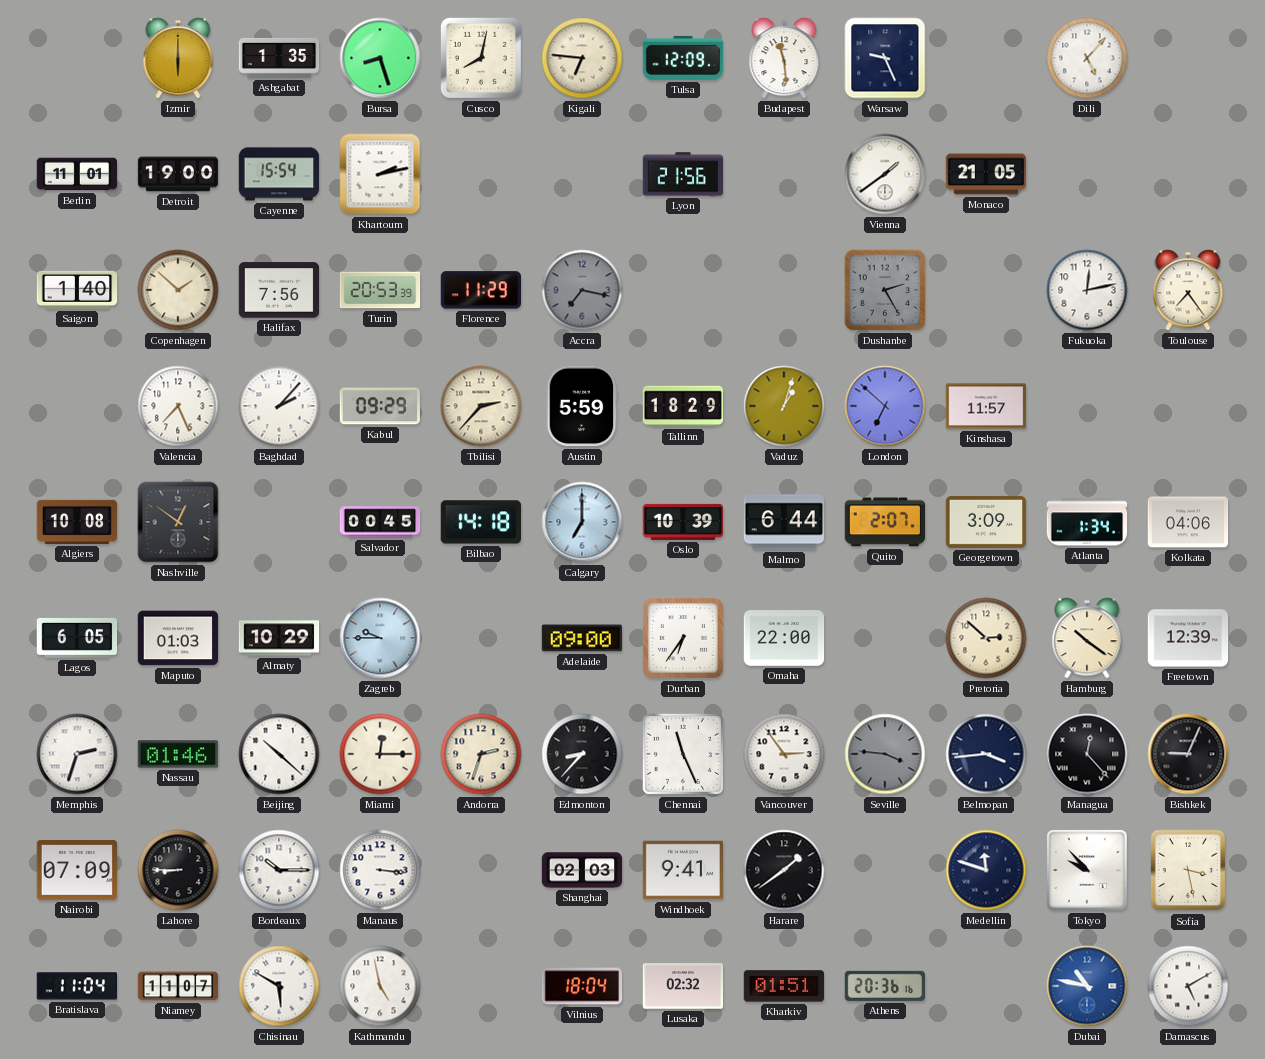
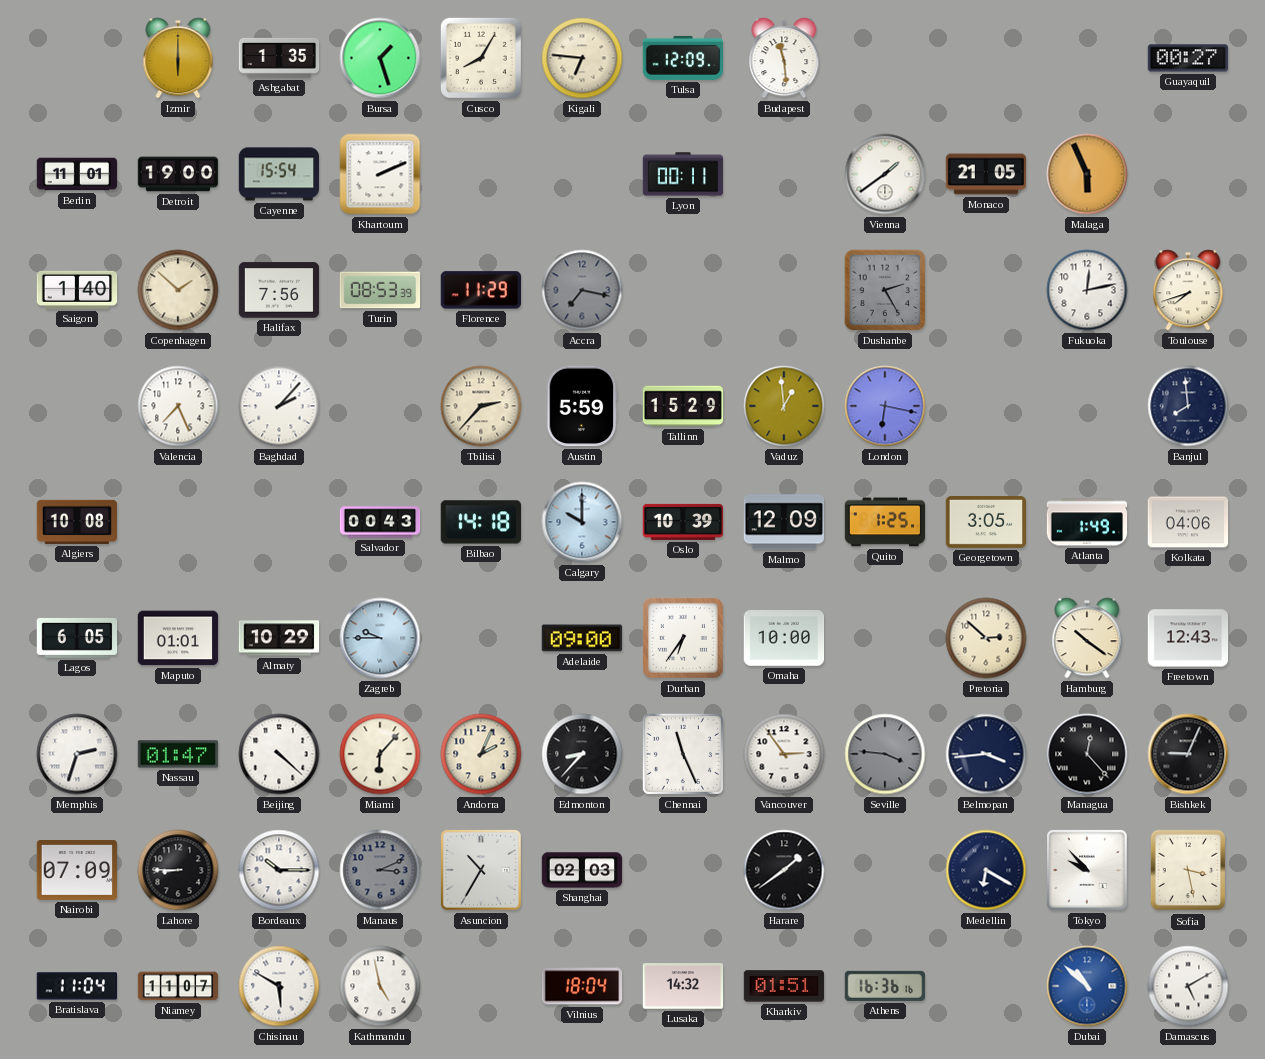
Bursa: 8:27 -> 1:27 (380, 58)
Cusco: 8:02 -> 8:05 (481, 58)
Warsaw: 9:26 -> none (885, 58)
Dili: 5:07 -> none (1087, 58)
Guayaquil: none -> 00:27 (1188, 58)
Khartoum: 2:13 -> 2:11 (380, 174)
Lyon: 21:56 -> 00:11 (683, 174)
Malaga: none -> 5:56 (1087, 174)
Turin: 20:53 -> 08:53 (380, 290)
Toulouse: 7:24 -> 7:42 (1188, 290)
Kabul: 09:29 -> none (380, 406)
Tallinn: 18:29 -> 15:29 (683, 406)
Vaduz: 1:03 -> 12:59 (784, 406)
London: 6:52 -> 6:17 (885, 406)
Kinshasa: 11:57 -> none (986, 406)
Banjul: none -> 7:59 (1188, 406)
Nashville: 12:51 -> none (178, 522)
Salvador: 00:45 -> 00:43 (380, 522)
Calgary: 7:00 -> 10:00 (582, 522)
Malmo: 6:44 -> 12:09 (783, 522)
Quito: 2:07 -> 1:25 (885, 522)
Georgetown: 3:09 -> 3:05 (986, 522)
Atlanta: 1:34 -> 1:49 (1087, 522)
Maputo: 01:03 -> 01:01 (178, 638)
Omaha: 22:00 -> 10:00 (784, 638)
Freetown: 12:39 -> 12:43 (1188, 638)
Nassau: 01:46 -> 01:47 (178, 754)
Beijing: 10:22 -> 4:22 (279, 754)
Miami: 12:15 -> 6:07 (380, 754)
Andorra: 2:33 -> 2:04 (481, 754)
Manaus: 3:16 -> 3:11 (380, 870)
Manaus dial: white -> grey (380, 870)
Asuncion: none -> 10:35 (481, 870)
Windhoek: 9:41 -> none (683, 870)
Medellin: 11:48 -> 6:20 (986, 870)
Lusaka: 02:32 -> 14:32 (683, 986)
Athens: 20:36 -> 16:36 (885, 986)
Dubai: 10:47 -> 10:52 (1087, 986)
